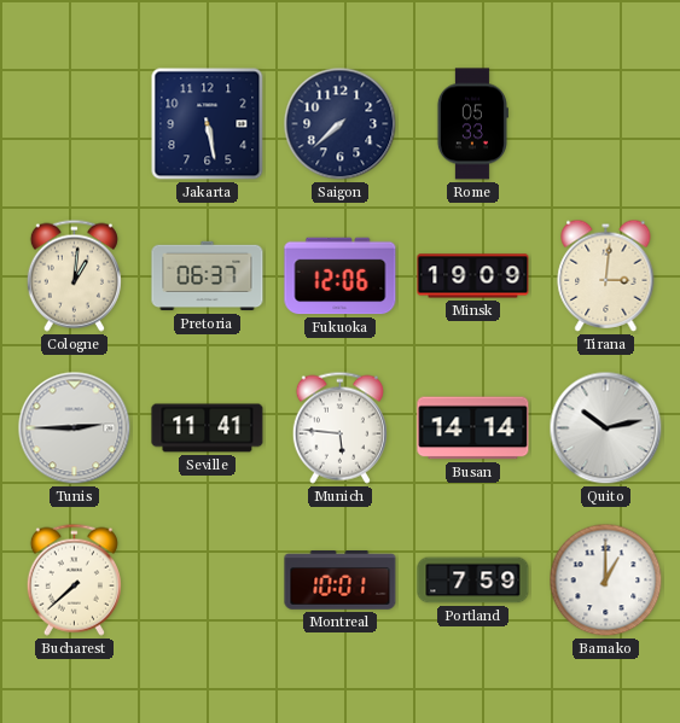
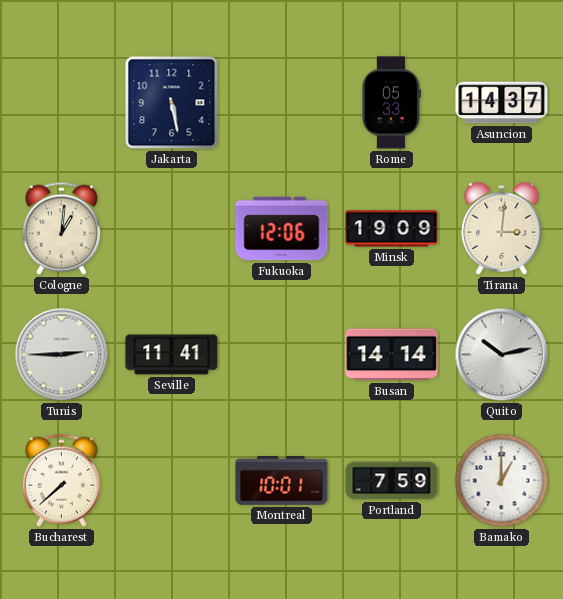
Saigon: 7:38 -> none (341, 124)
Asuncion: none -> 14:37 (502, 103)
Pretoria: 06:37 -> none (208, 276)
Munich: 5:46 -> none (339, 427)
